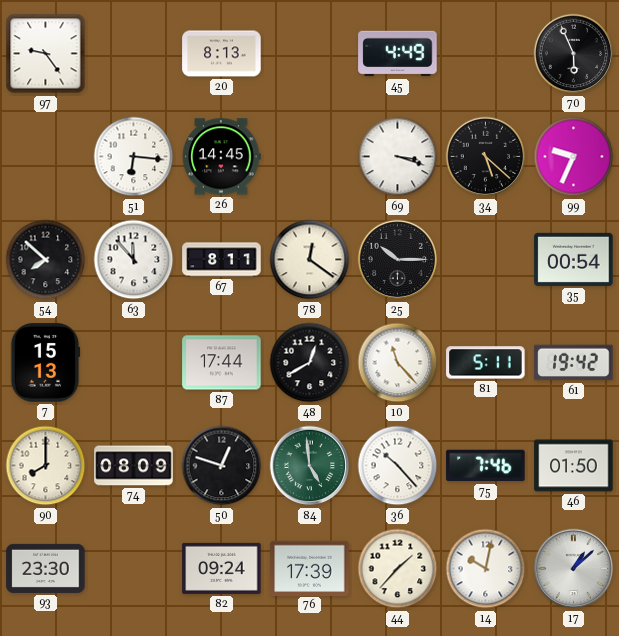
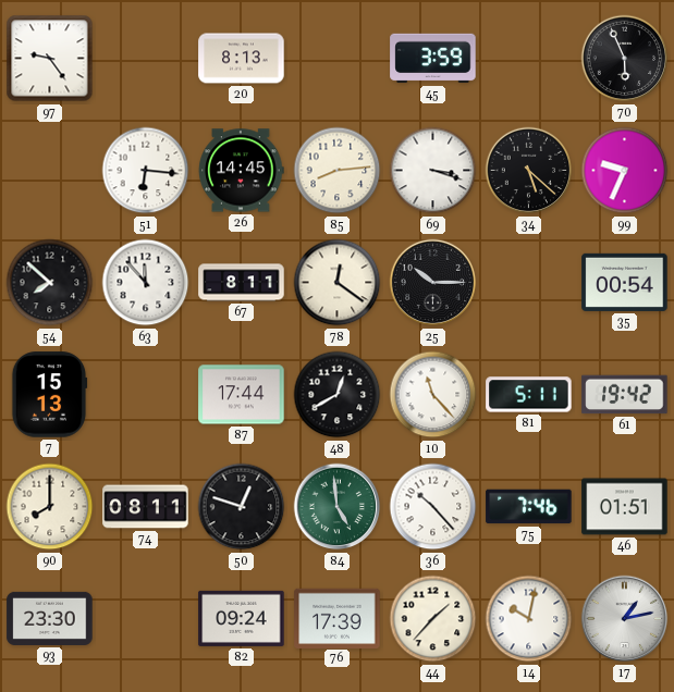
45: 4:49 -> 3:59 (433, 59)
85: none -> 8:14 (338, 171)
74: 08:09 -> 08:11 (146, 507)
46: 01:50 -> 01:51 (625, 507)
17: 1:08 -> 1:13 (625, 619)
